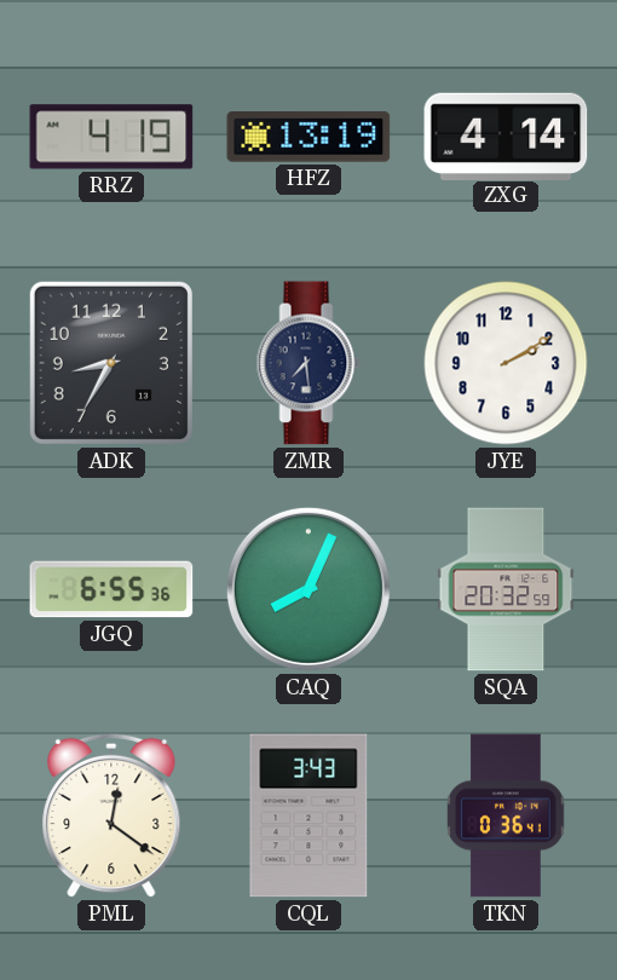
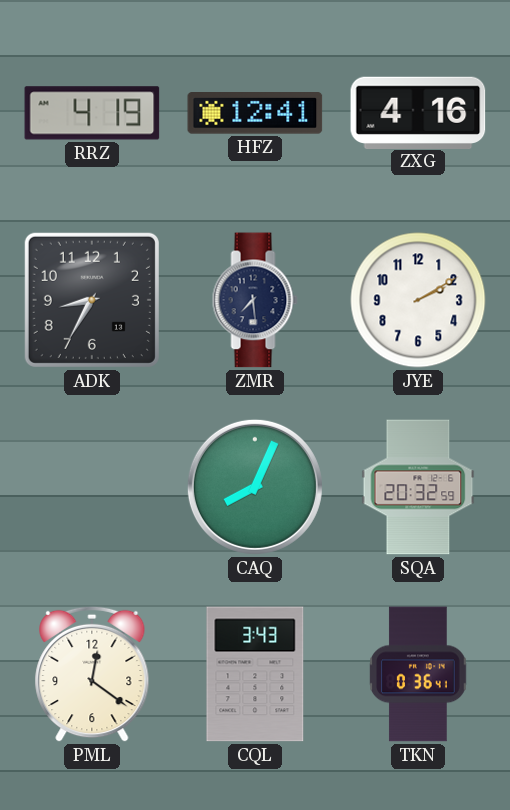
HFZ: 13:19 -> 12:41 (255, 114)
ZXG: 4:14 -> 4:16 (418, 112)
JGQ: 6:55 -> none (111, 589)
